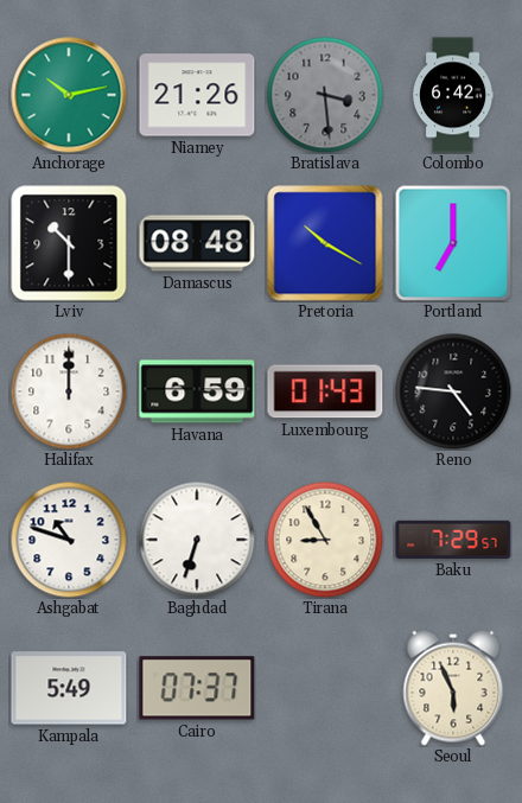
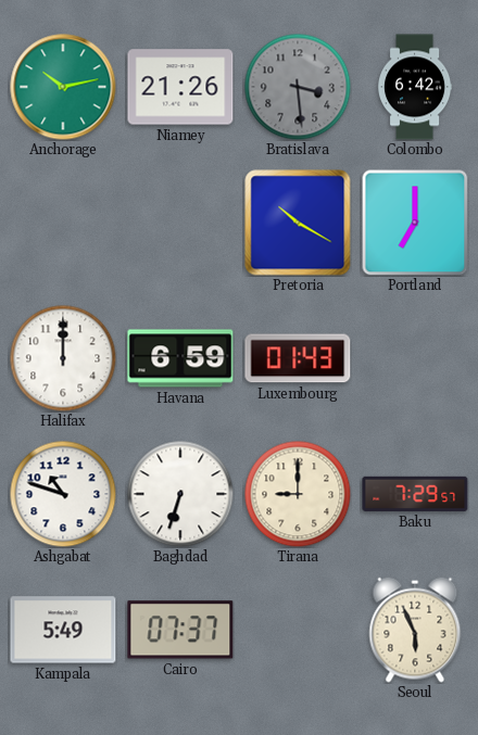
Lviv: 10:30 -> none (69, 243)
Damascus: 08:48 -> none (197, 243)
Reno: 4:46 -> none (453, 391)
Tirana: 8:55 -> 9:00 (298, 494)
